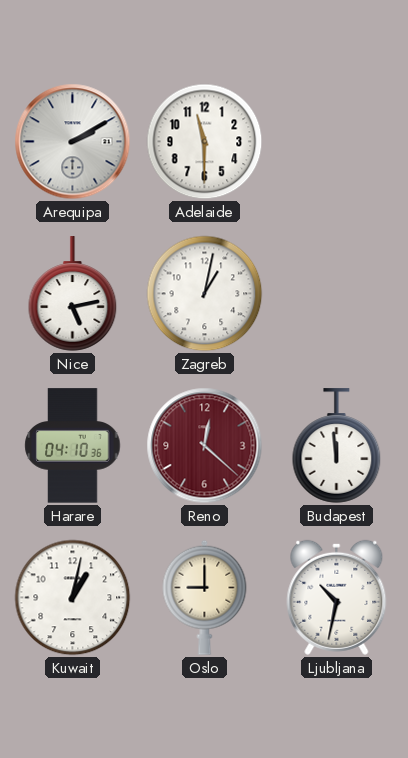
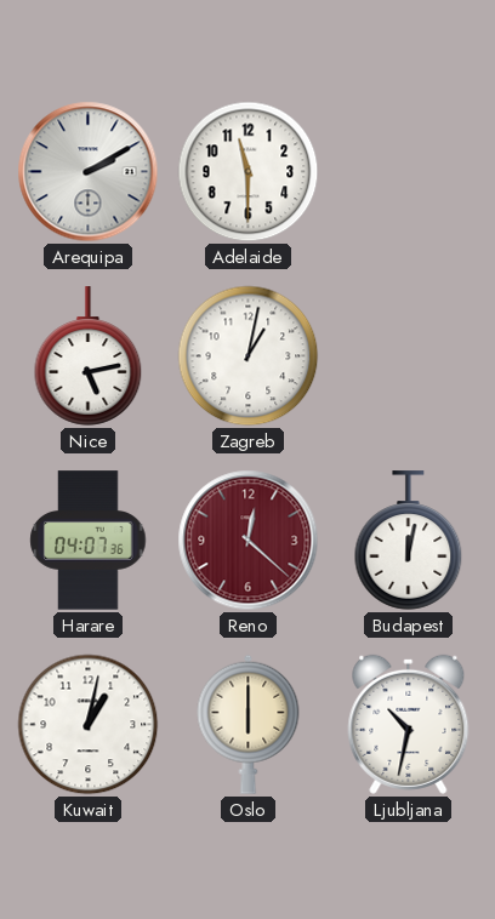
Harare: 04:10 -> 04:07 (89, 541)
Budapest: 11:59 -> 12:02 (409, 541)
Oslo: 9:00 -> 6:00 (249, 724)
